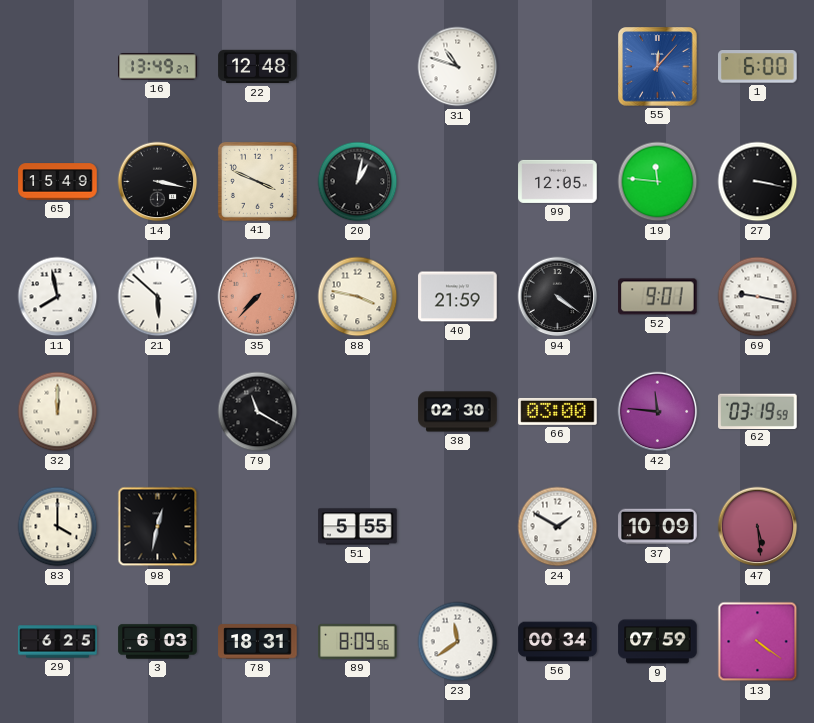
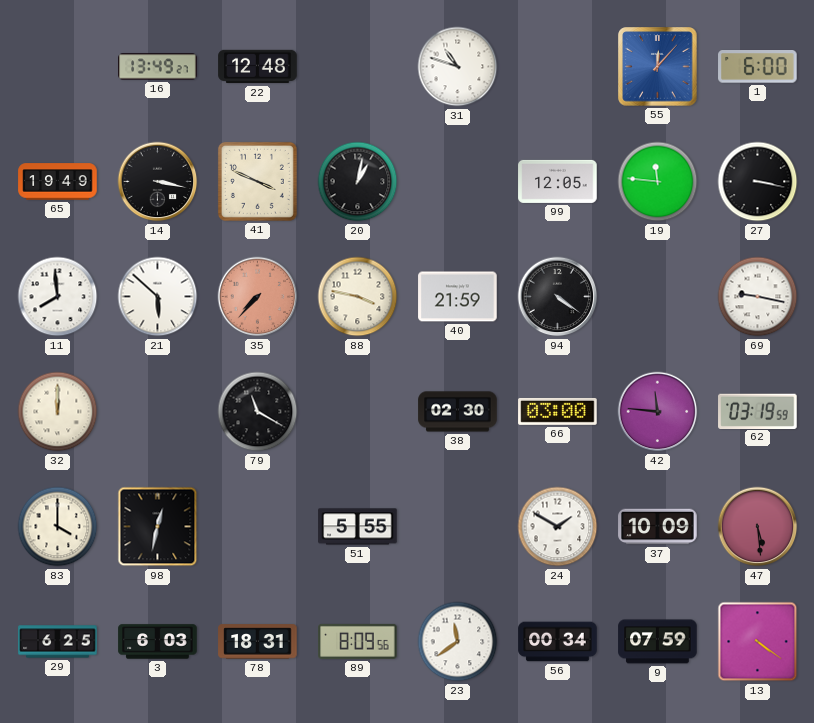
65: 15:49 -> 19:49 (58, 182)
11: 7:58 -> 7:59 (58, 297)
52: 9:01 -> none (658, 297)
